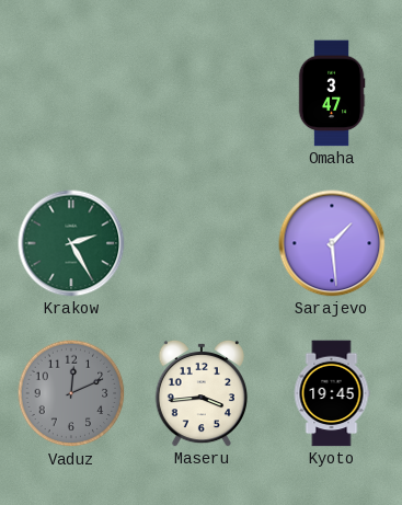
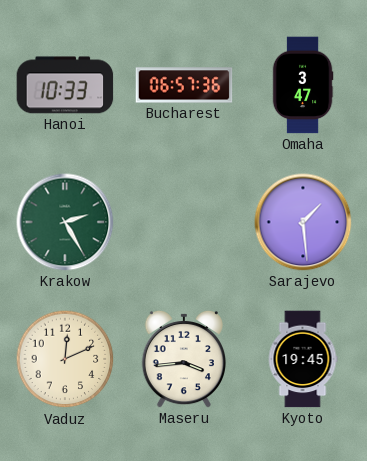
Hanoi: none -> 10:33 (65, 85)
Bucharest: none -> 06:57 (184, 85)
Vaduz dial: grey -> cream (65, 359)
